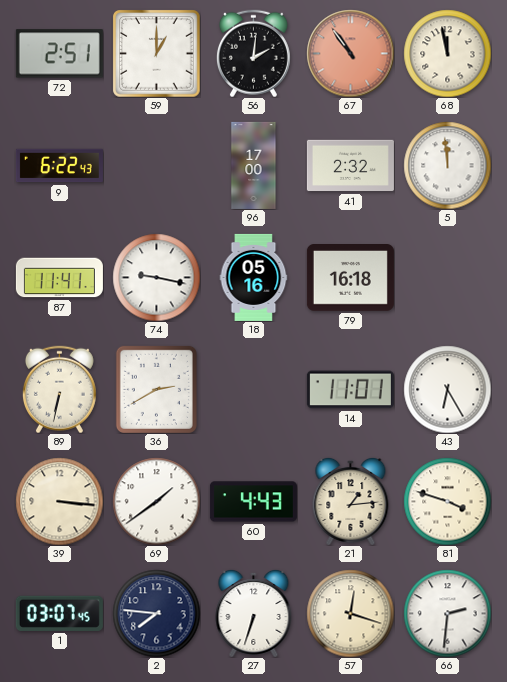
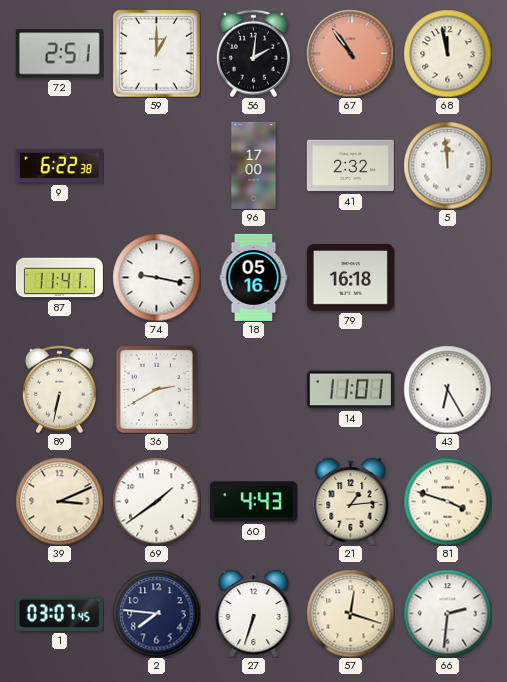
9: 6:22:43 -> 6:22:38 (59, 166)
39: 3:16 -> 3:11 (59, 501)
